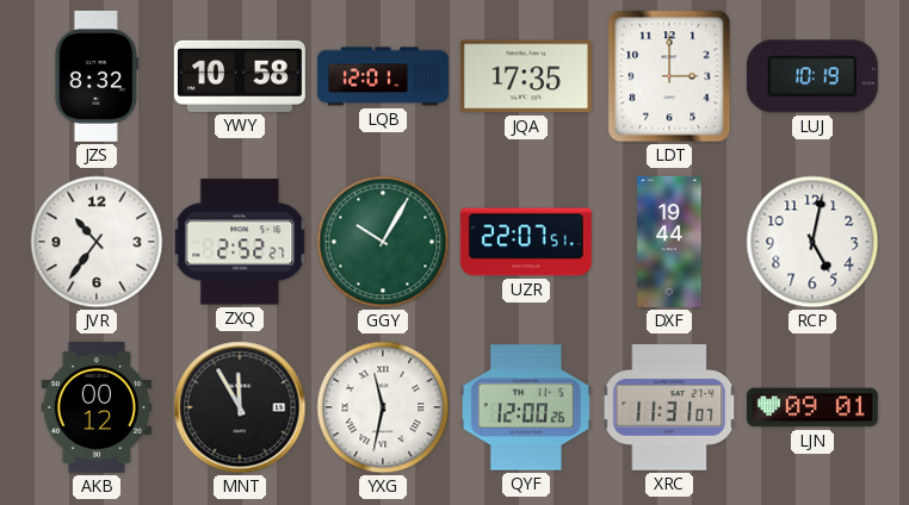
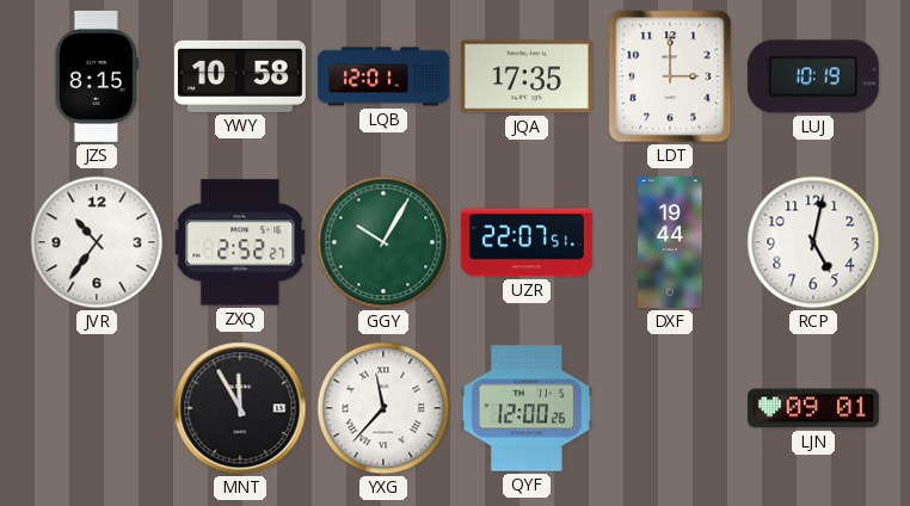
JZS: 8:32 -> 8:15 (97, 76)
AKB: 00:12 -> none (97, 407)
YXG: 11:32 -> 11:37 (383, 408)
XRC: 11:31 -> none (669, 409)
